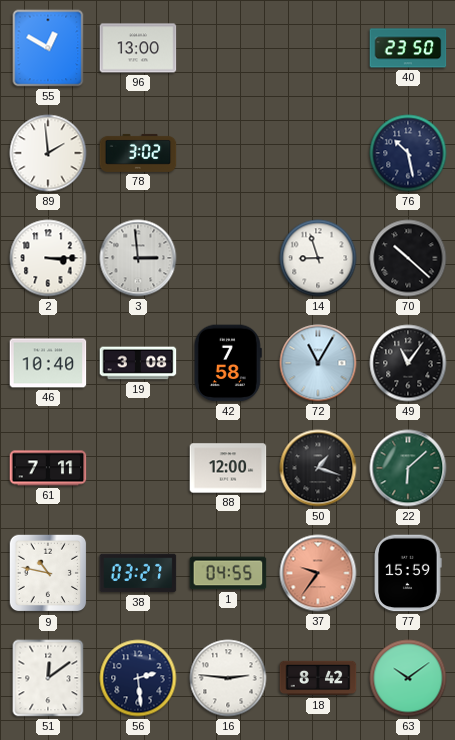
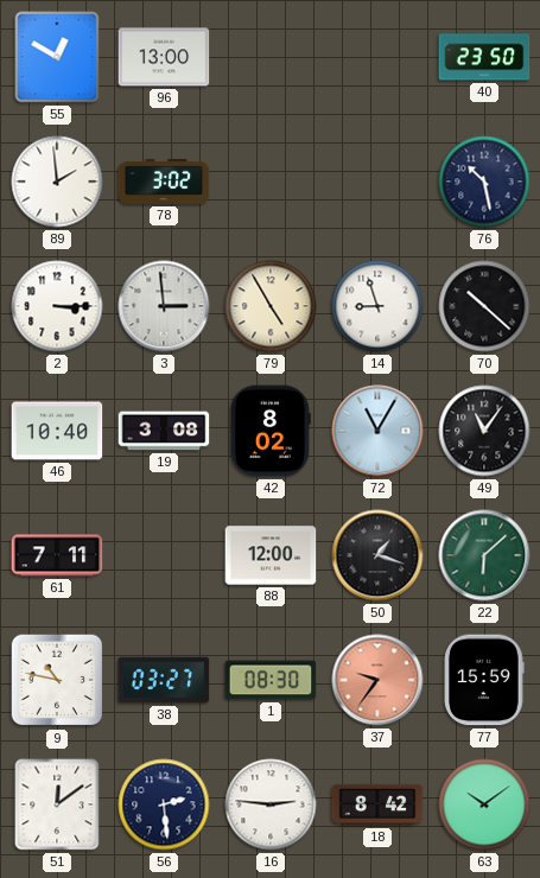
79: none -> 4:55 (271, 306)
42: 7:58 -> 8:02 (271, 431)
1: 04:55 -> 08:30 (271, 680)
